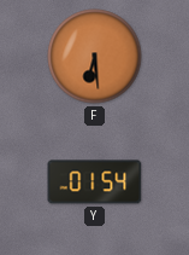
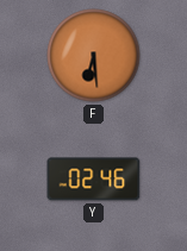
Y: 01:54 -> 02:46 (94, 180)
